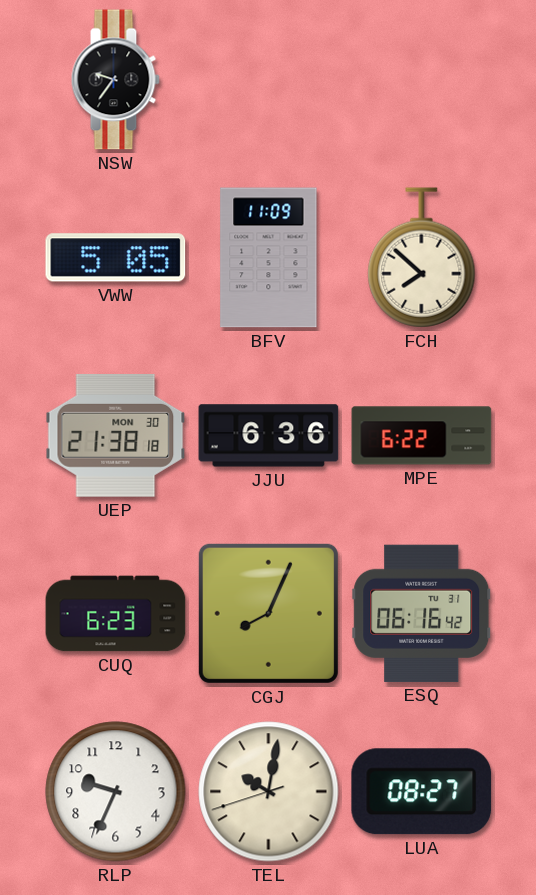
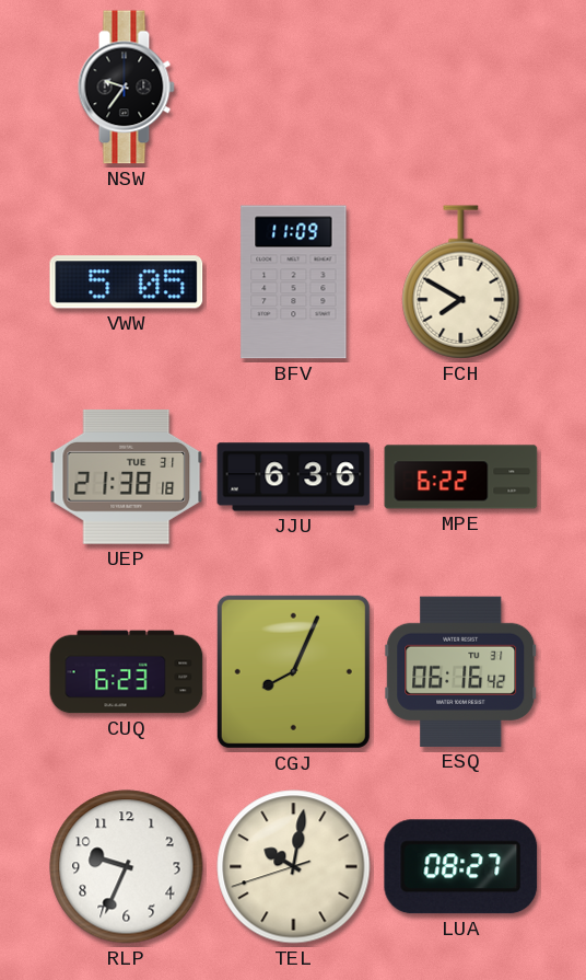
FCH: 7:52 -> 7:50 (461, 283)
UEP date: MON 30 -> TUE 31 (127, 476)
